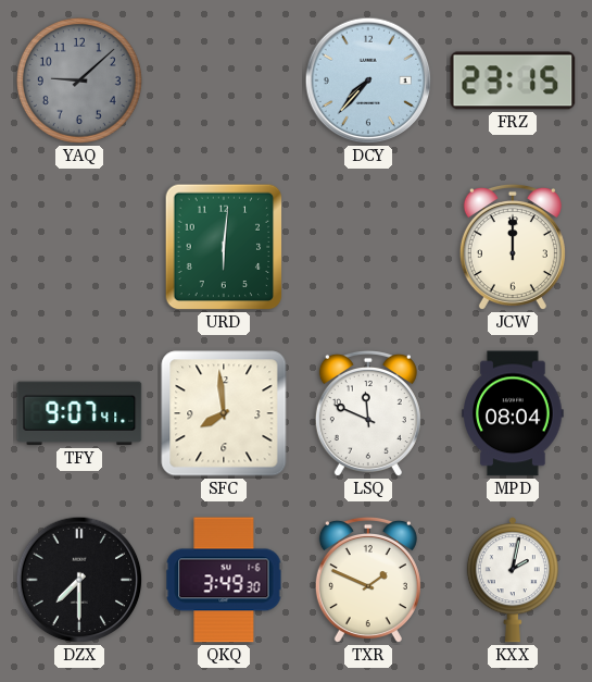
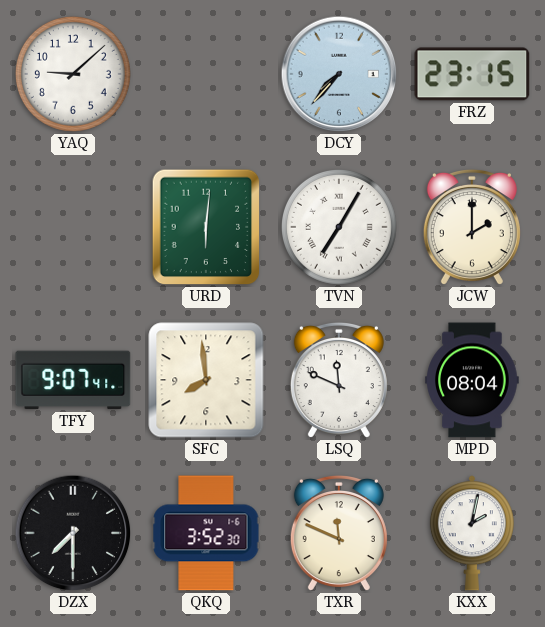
YAQ dial: grey -> white (73, 74)
TVN: none -> 7:05 (339, 227)
JCW: 12:00 -> 2:00 (472, 227)
QKQ: 3:49 -> 3:52 (206, 533)
TXR: 1:49 -> 11:49 (339, 533)
